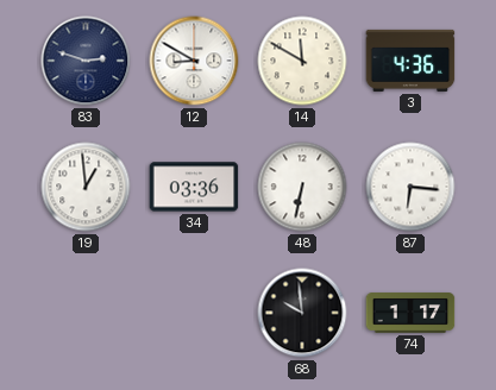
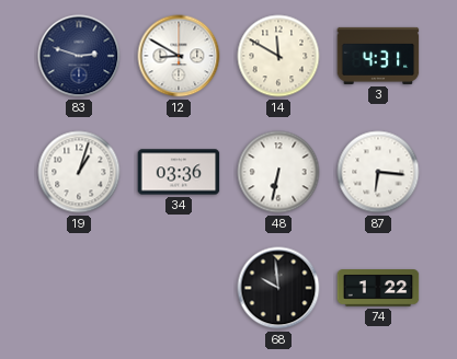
3: 4:36 -> 4:31 (378, 56)
19: 12:59 -> 1:03 (79, 172)
74: 1:17 -> 1:22 (378, 288)
